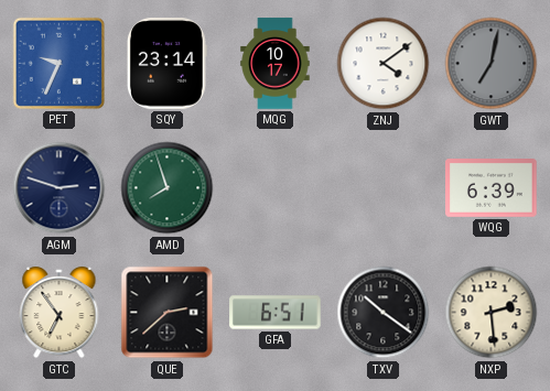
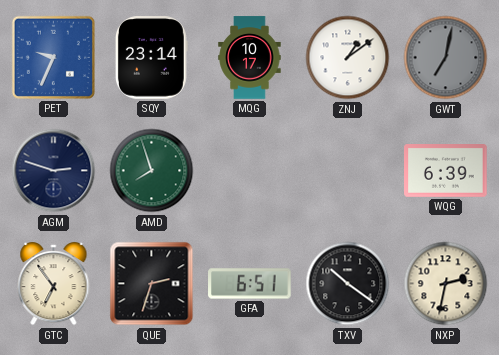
ZNJ: 4:09 -> 1:09 (348, 58)
QUE: 2:38 -> 2:33 (152, 284)
NXP: 2:29 -> 2:32 (446, 284)
